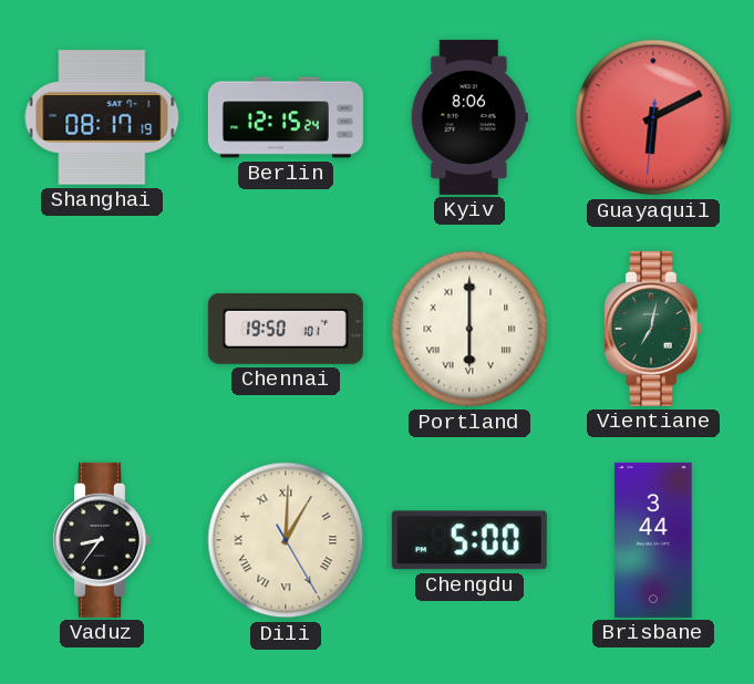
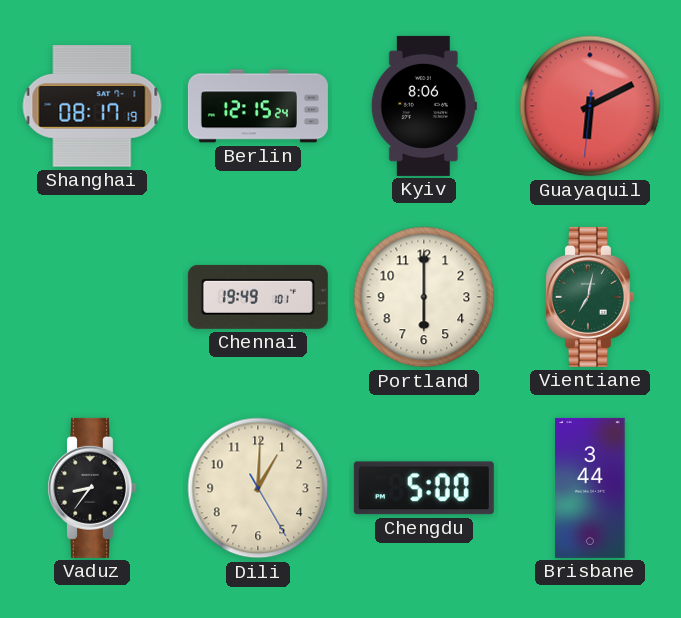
Chennai: 19:50 -> 19:49 (258, 297)
Portland numerals: Roman -> Arabic (424, 297)
Dili numerals: Roman -> Arabic (258, 488)
